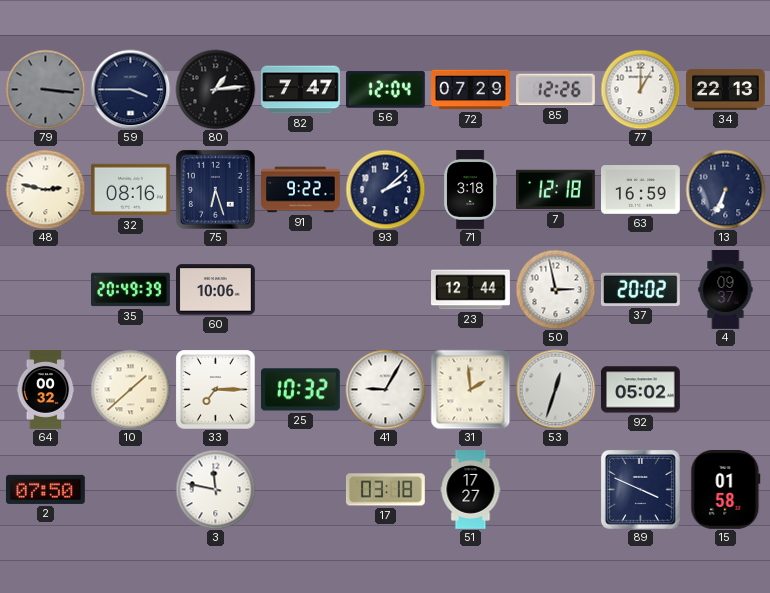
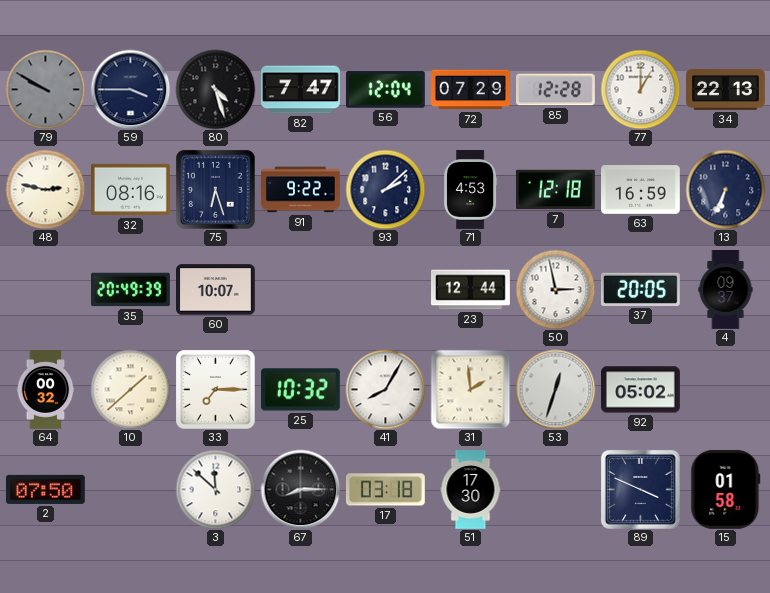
79: 3:16 -> 9:50 (45, 89)
80: 1:14 -> 4:27 (215, 89)
85: 12:26 -> 12:28 (556, 90)
71: 3:18 -> 4:53 (471, 190)
60: 10:06 -> 10:07 (216, 290)
37: 20:02 -> 20:05 (640, 289)
41: 9:05 -> 8:05 (385, 389)
3: 11:47 -> 11:52 (215, 489)
67: none -> 8:15 (300, 489)
51: 17:27 -> 17:30 (471, 490)
